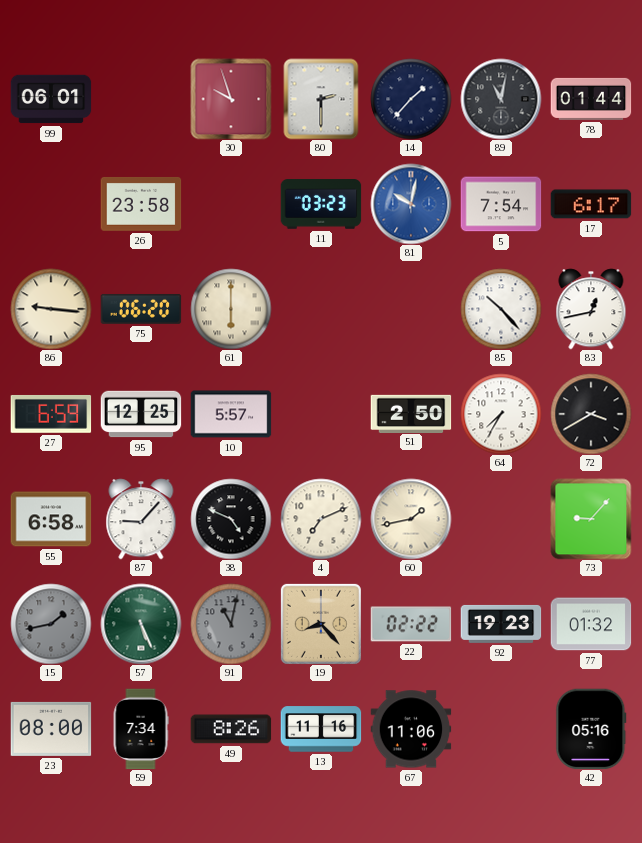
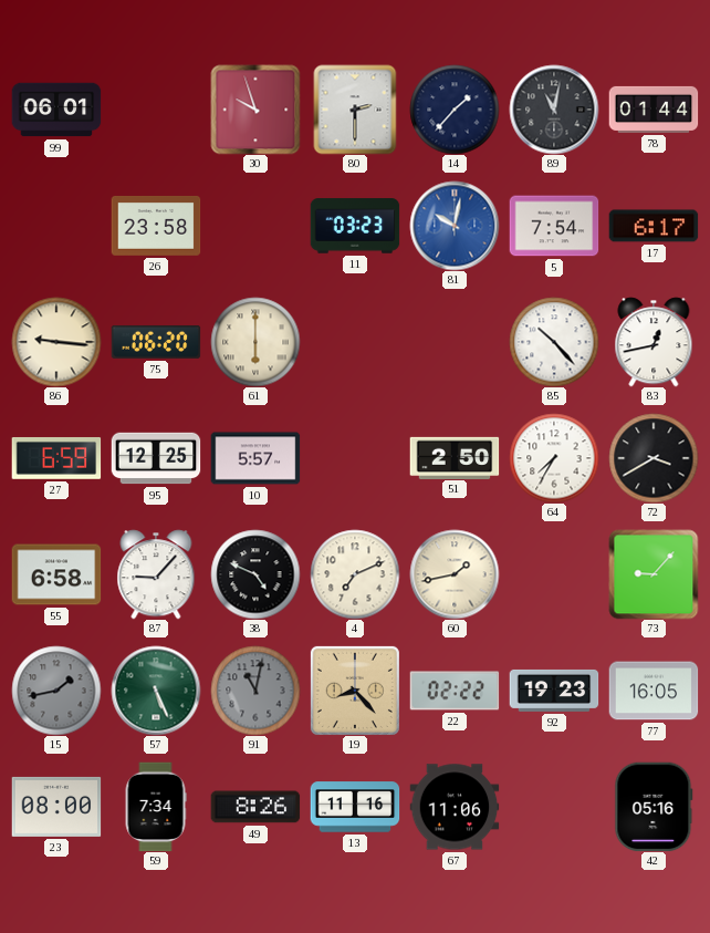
77: 01:32 -> 16:05 (654, 691)
